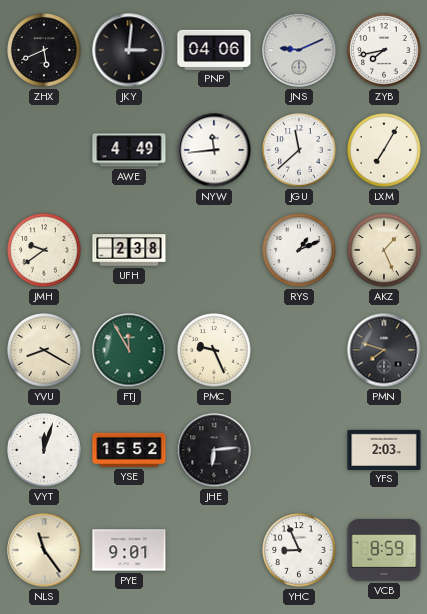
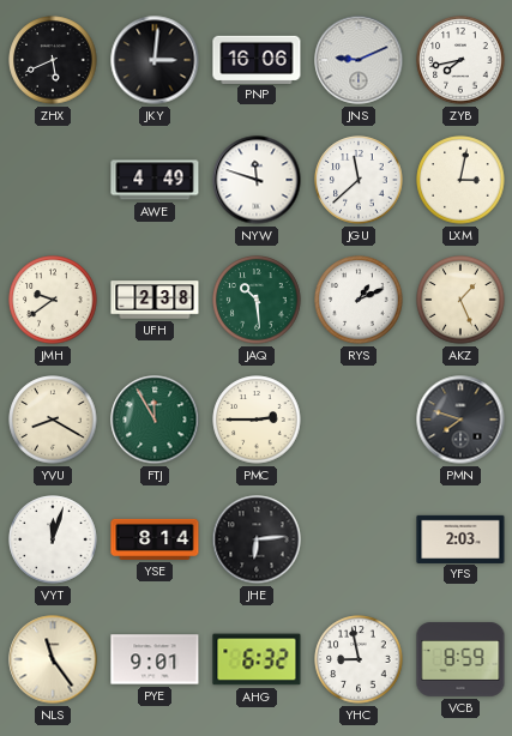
PNP: 04:06 -> 16:06 (257, 59)
NYW: 11:44 -> 11:48 (257, 180)
LXM: 7:05 -> 3:02 (460, 180)
JAQ: none -> 10:29 (257, 300)
PMC: 9:26 -> 2:45 (257, 420)
YSE: 15:52 -> 8:14 (155, 539)
AHG: none -> 6:32 (257, 659)
YHC: 8:56 -> 8:58 (359, 659)
